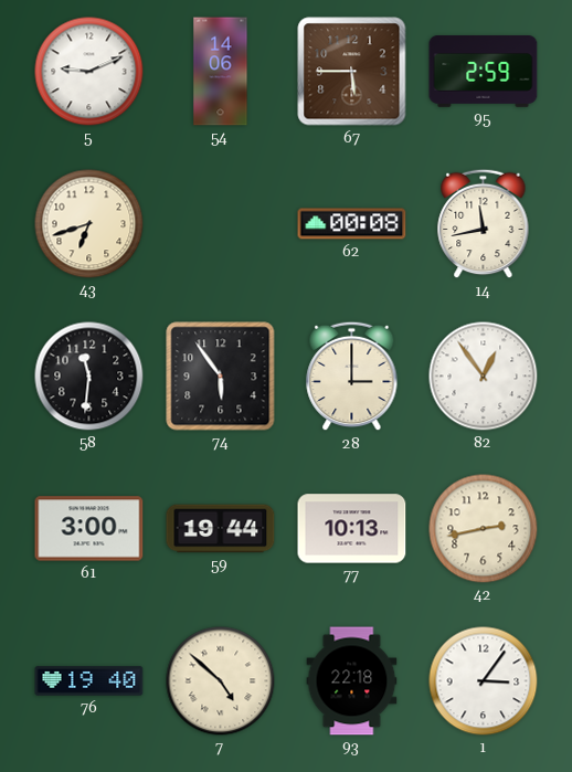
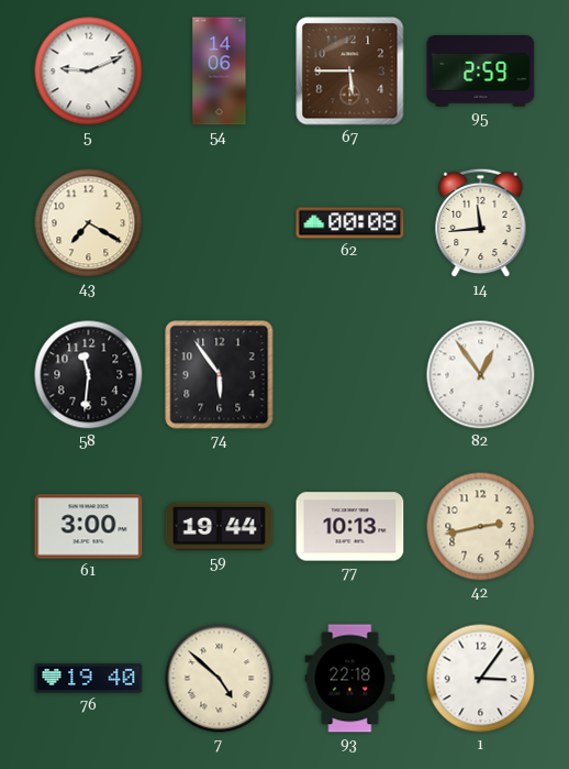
43: 6:42 -> 7:20 (89, 223)
14: 11:43 -> 11:44 (481, 223)
28: 3:00 -> none (352, 377)
